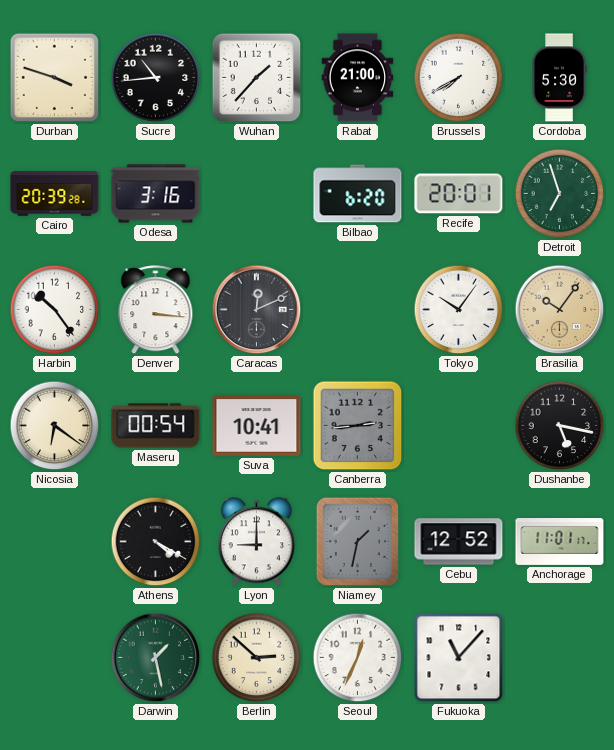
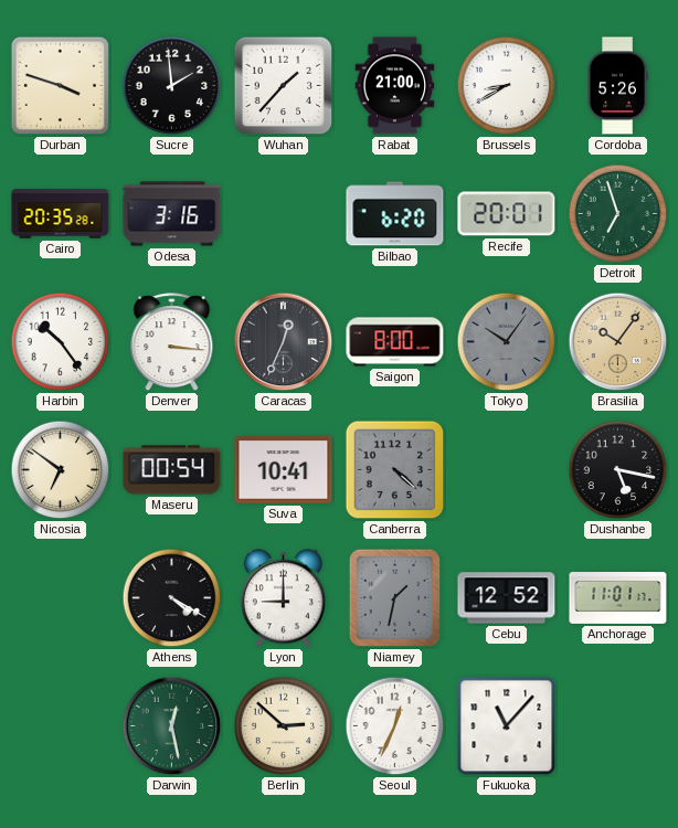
Sucre: 10:44 -> 1:59 (172, 86)
Brussels: 7:40 -> 8:40 (507, 86)
Cordoba: 5:30 -> 5:26 (617, 86)
Cairo: 20:39 -> 20:35 (61, 214)
Caracas: 12:11 -> 12:34 (284, 342)
Saigon: none -> 8:00 (395, 342)
Tokyo dial: white -> grey (507, 342)
Nicosia: 6:21 -> 6:51 (61, 470)
Canberra: 2:44 -> 4:22 (395, 470)
Darwin: 1:28 -> 12:28 (172, 726)
